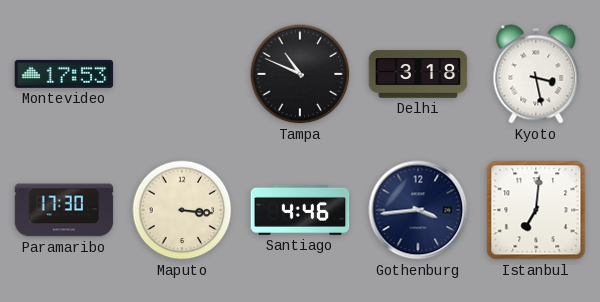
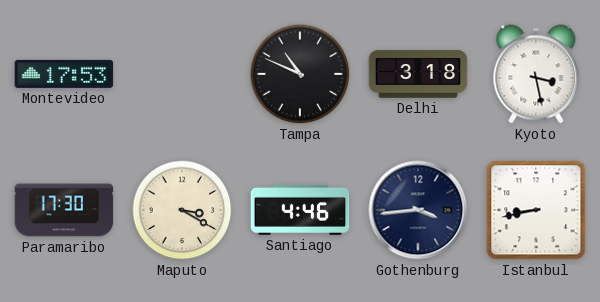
Maputo: 3:16 -> 3:20 (182, 210)
Istanbul: 7:01 -> 8:43 (536, 210)
